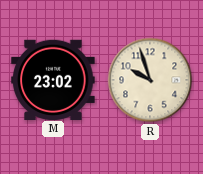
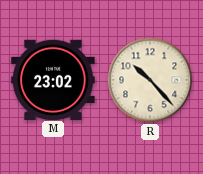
R: 9:57 -> 10:23 (150, 80)
